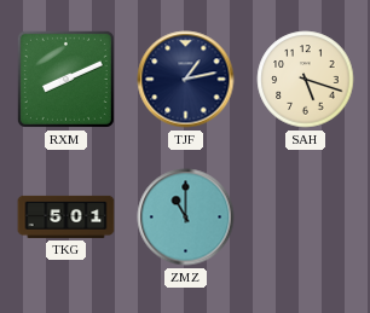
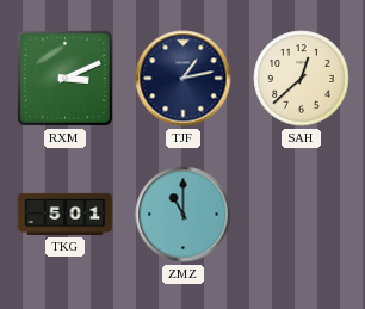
RXM: 8:11 -> 3:11 (64, 78)
SAH: 5:18 -> 12:38 (302, 79)
